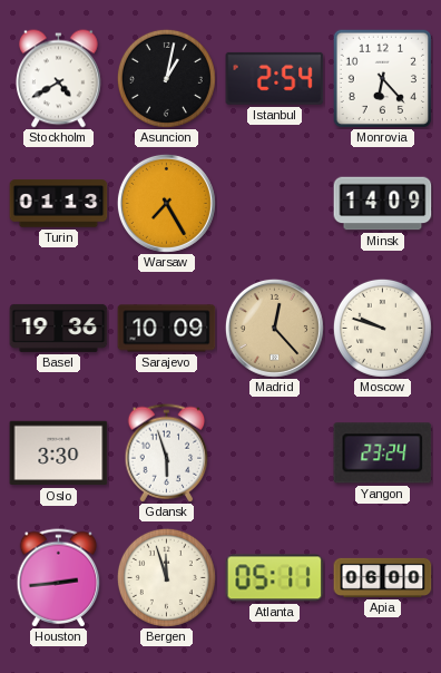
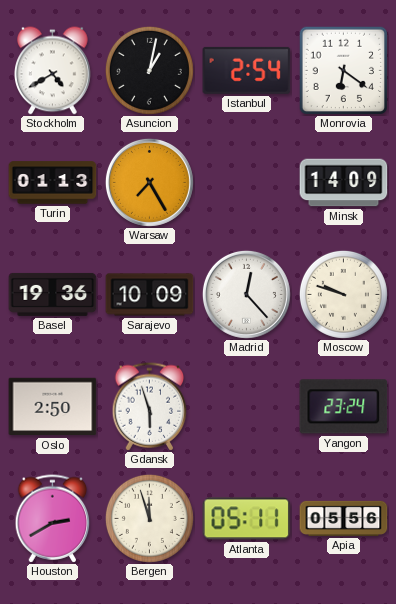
Monrovia: 6:23 -> 6:21 (343, 70)
Madrid dial: champagne -> white (246, 294)
Oslo: 3:30 -> 2:50 (53, 407)
Houston: 2:44 -> 2:40 (53, 519)
Apia: 06:00 -> 05:56 (344, 518)
